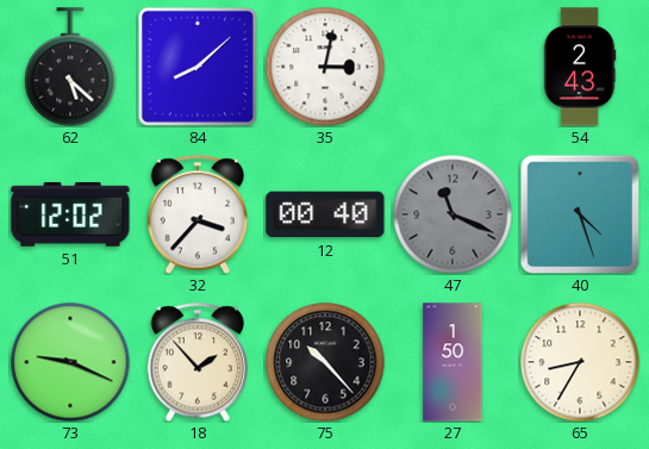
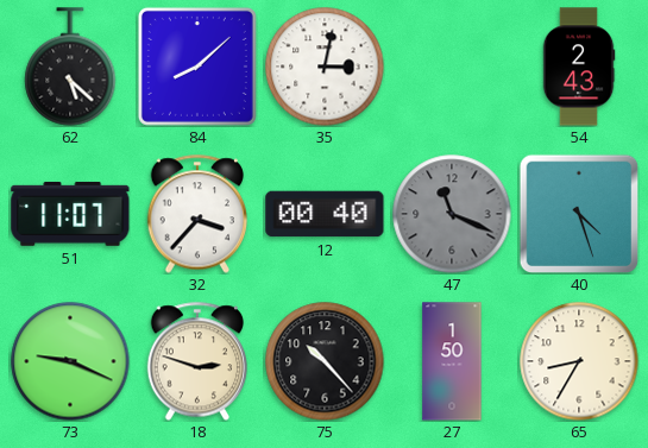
51: 12:02 -> 11:07 (70, 214)
18: 1:53 -> 2:48 (197, 361)
